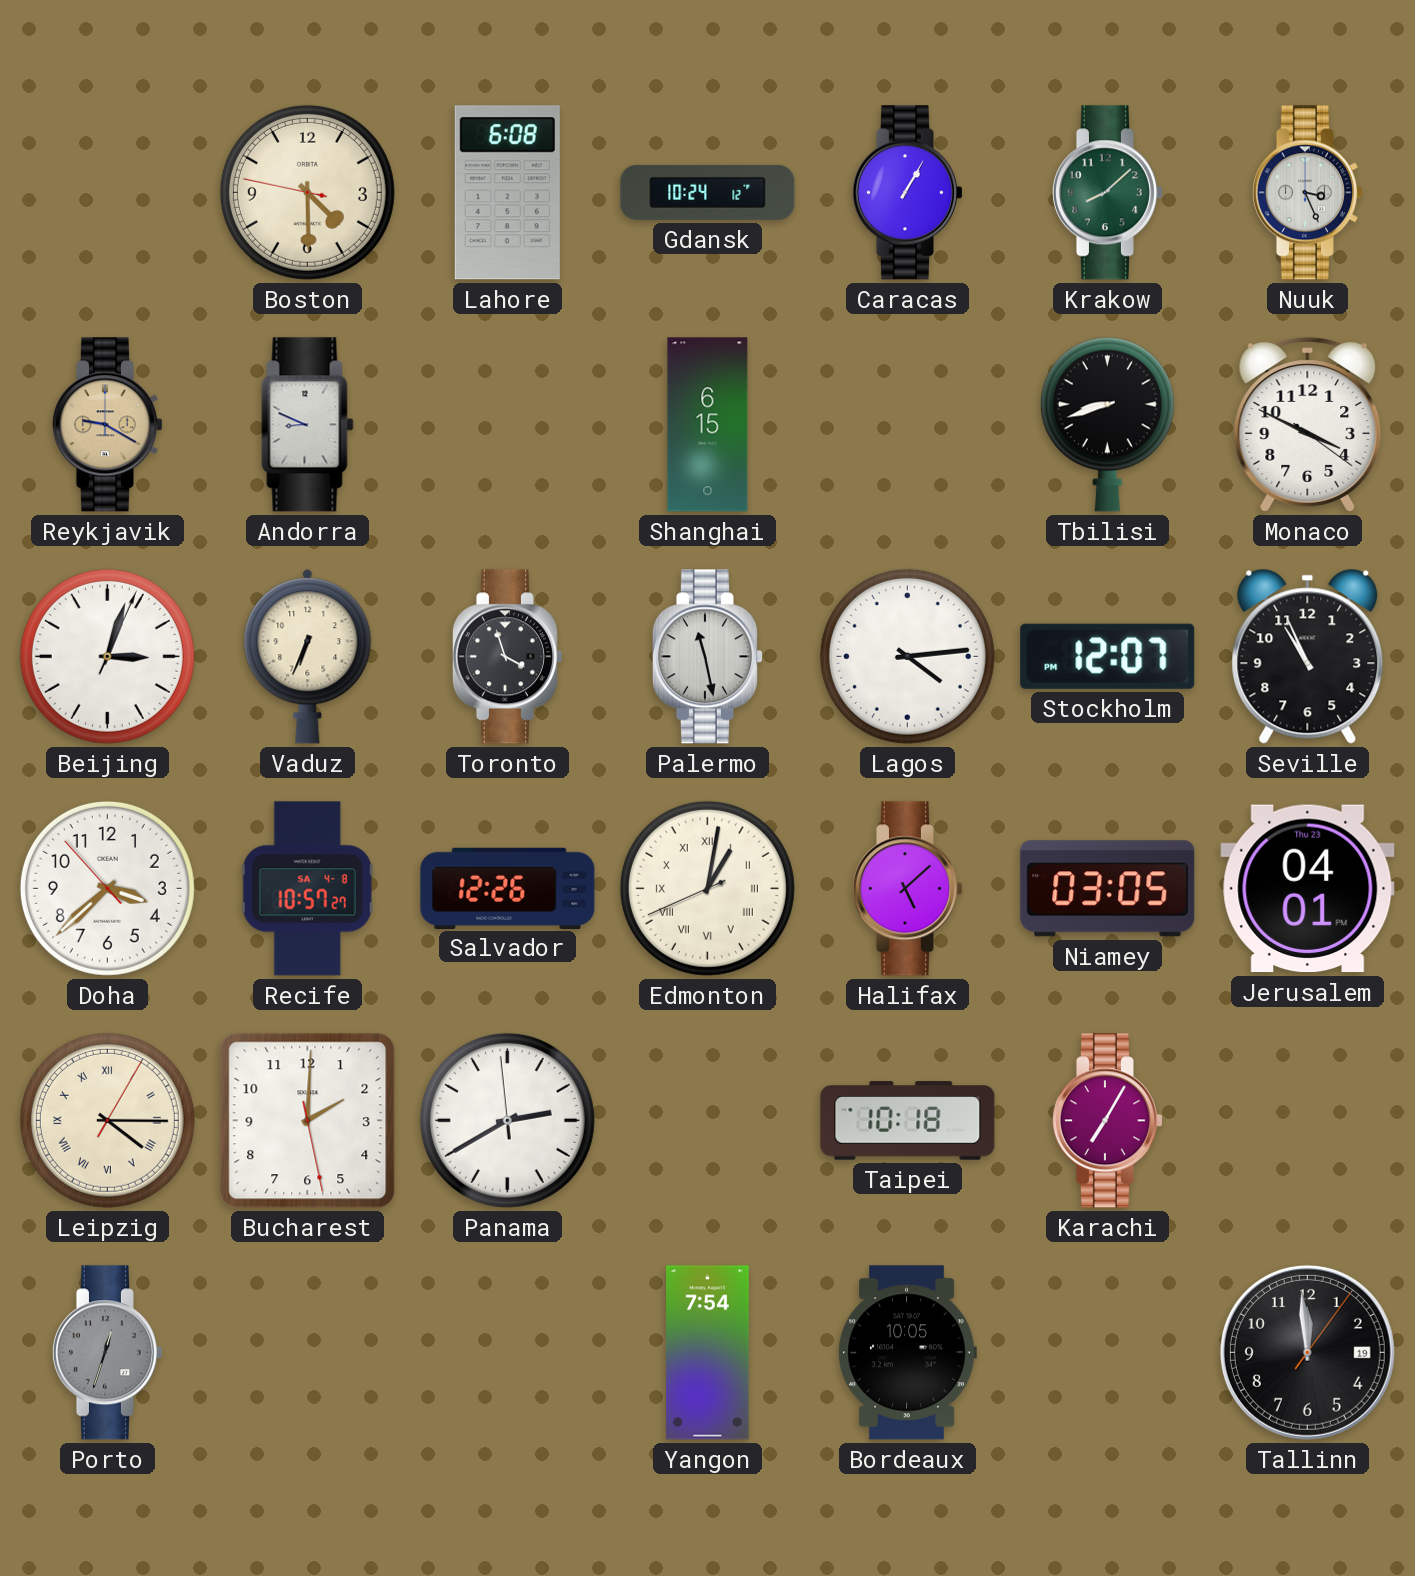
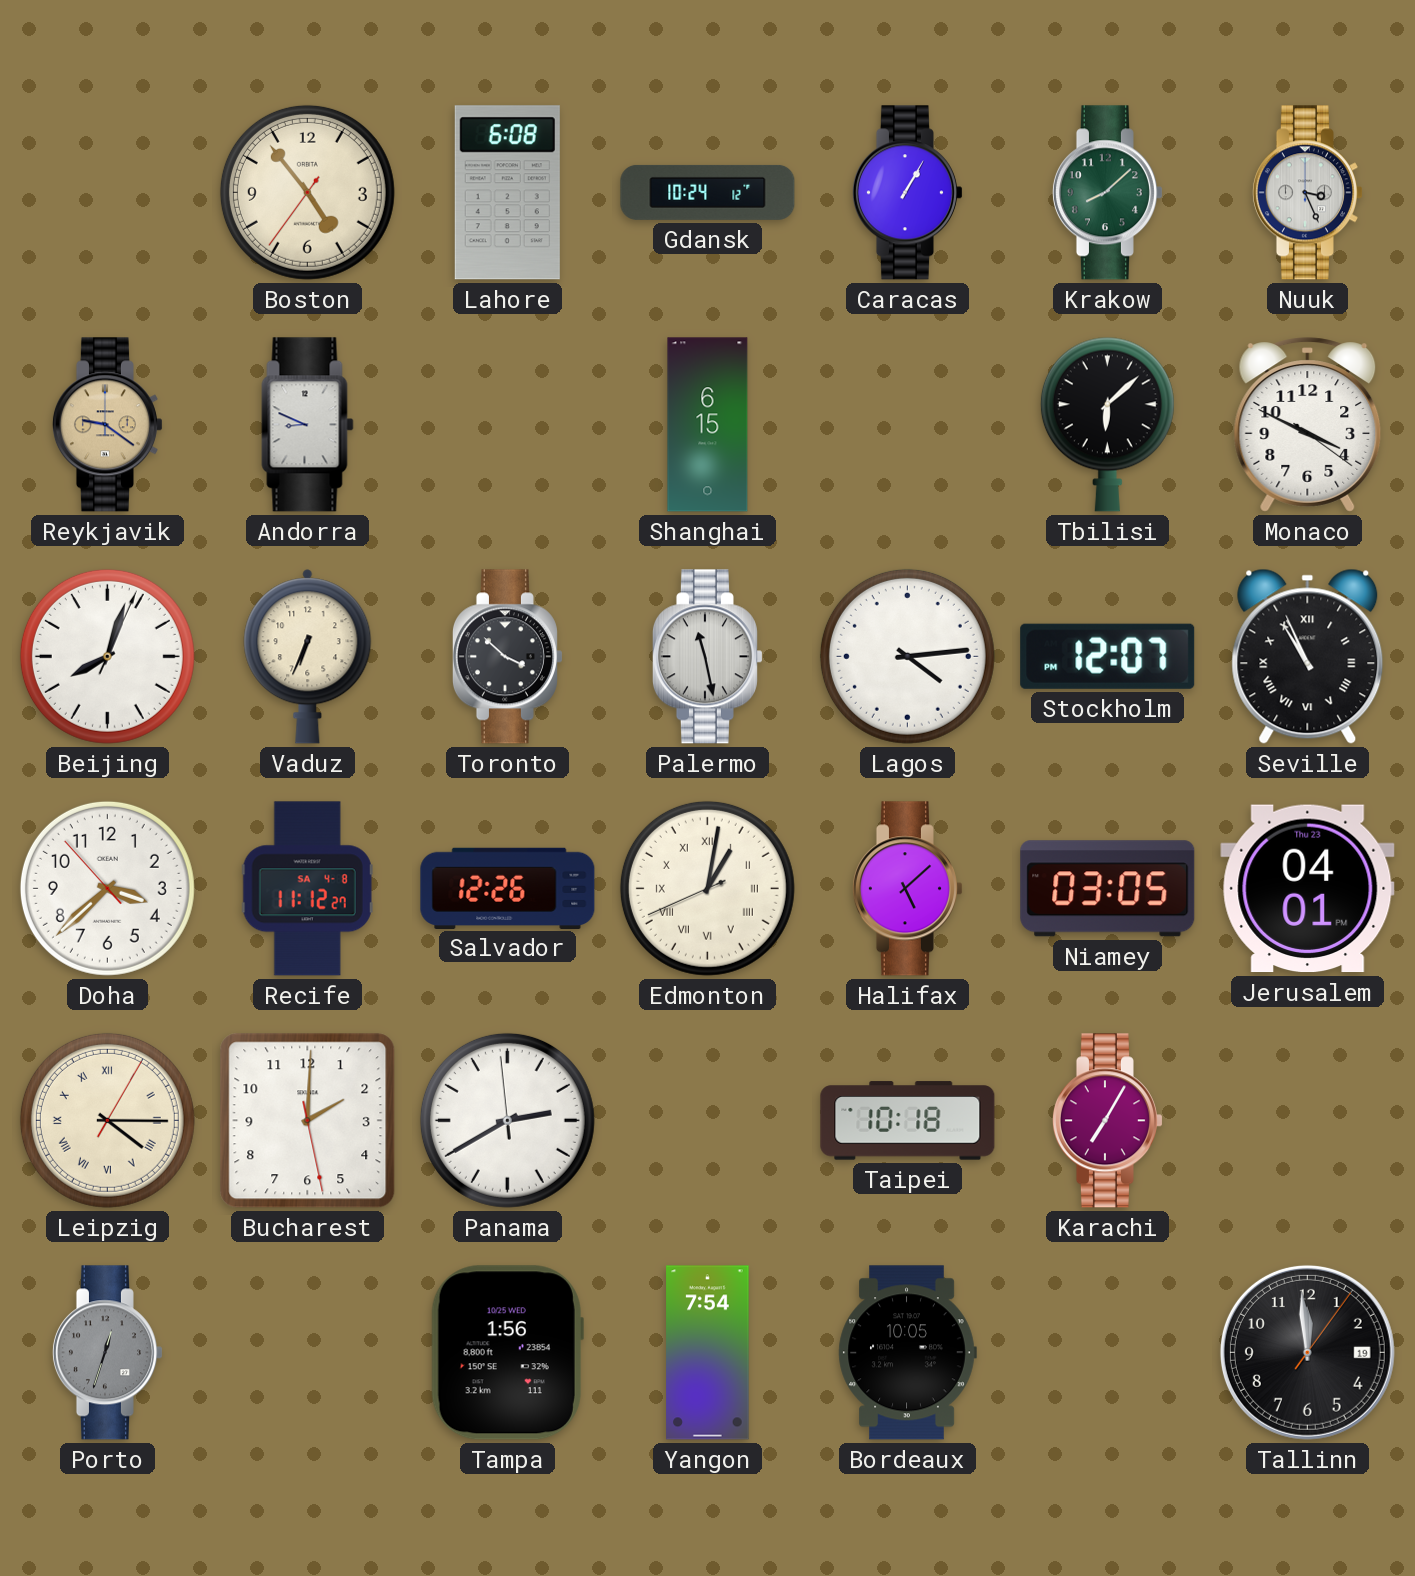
Boston: 4:29 -> 4:53 (307, 192)
Reykjavik: 9:20 -> 9:21 (107, 425)
Tbilisi: 8:42 -> 6:08 (1107, 424)
Beijing: 3:03 -> 8:03 (107, 656)
Toronto: 3:57 -> 3:52 (507, 657)
Seville numerals: Arabic -> Roman (1308, 656)
Recife: 10:57 -> 11:12 (307, 889)
Tampa: none -> 1:56 (507, 1353)
